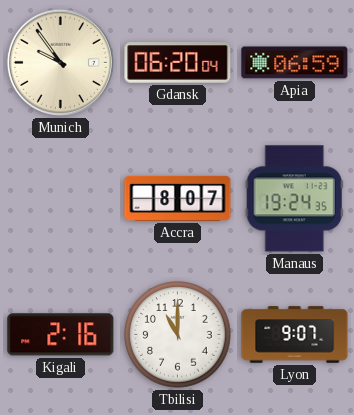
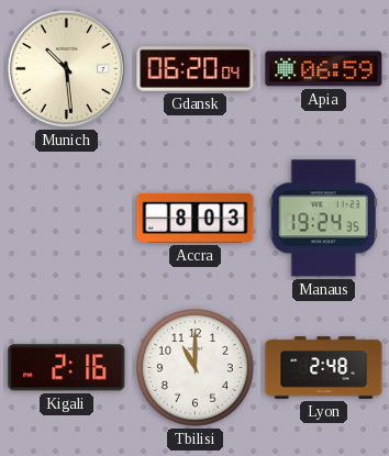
Munich: 9:54 -> 10:29 (66, 68)
Accra: 8:07 -> 8:03 (196, 218)
Lyon: 9:07 -> 2:48 (324, 368)
